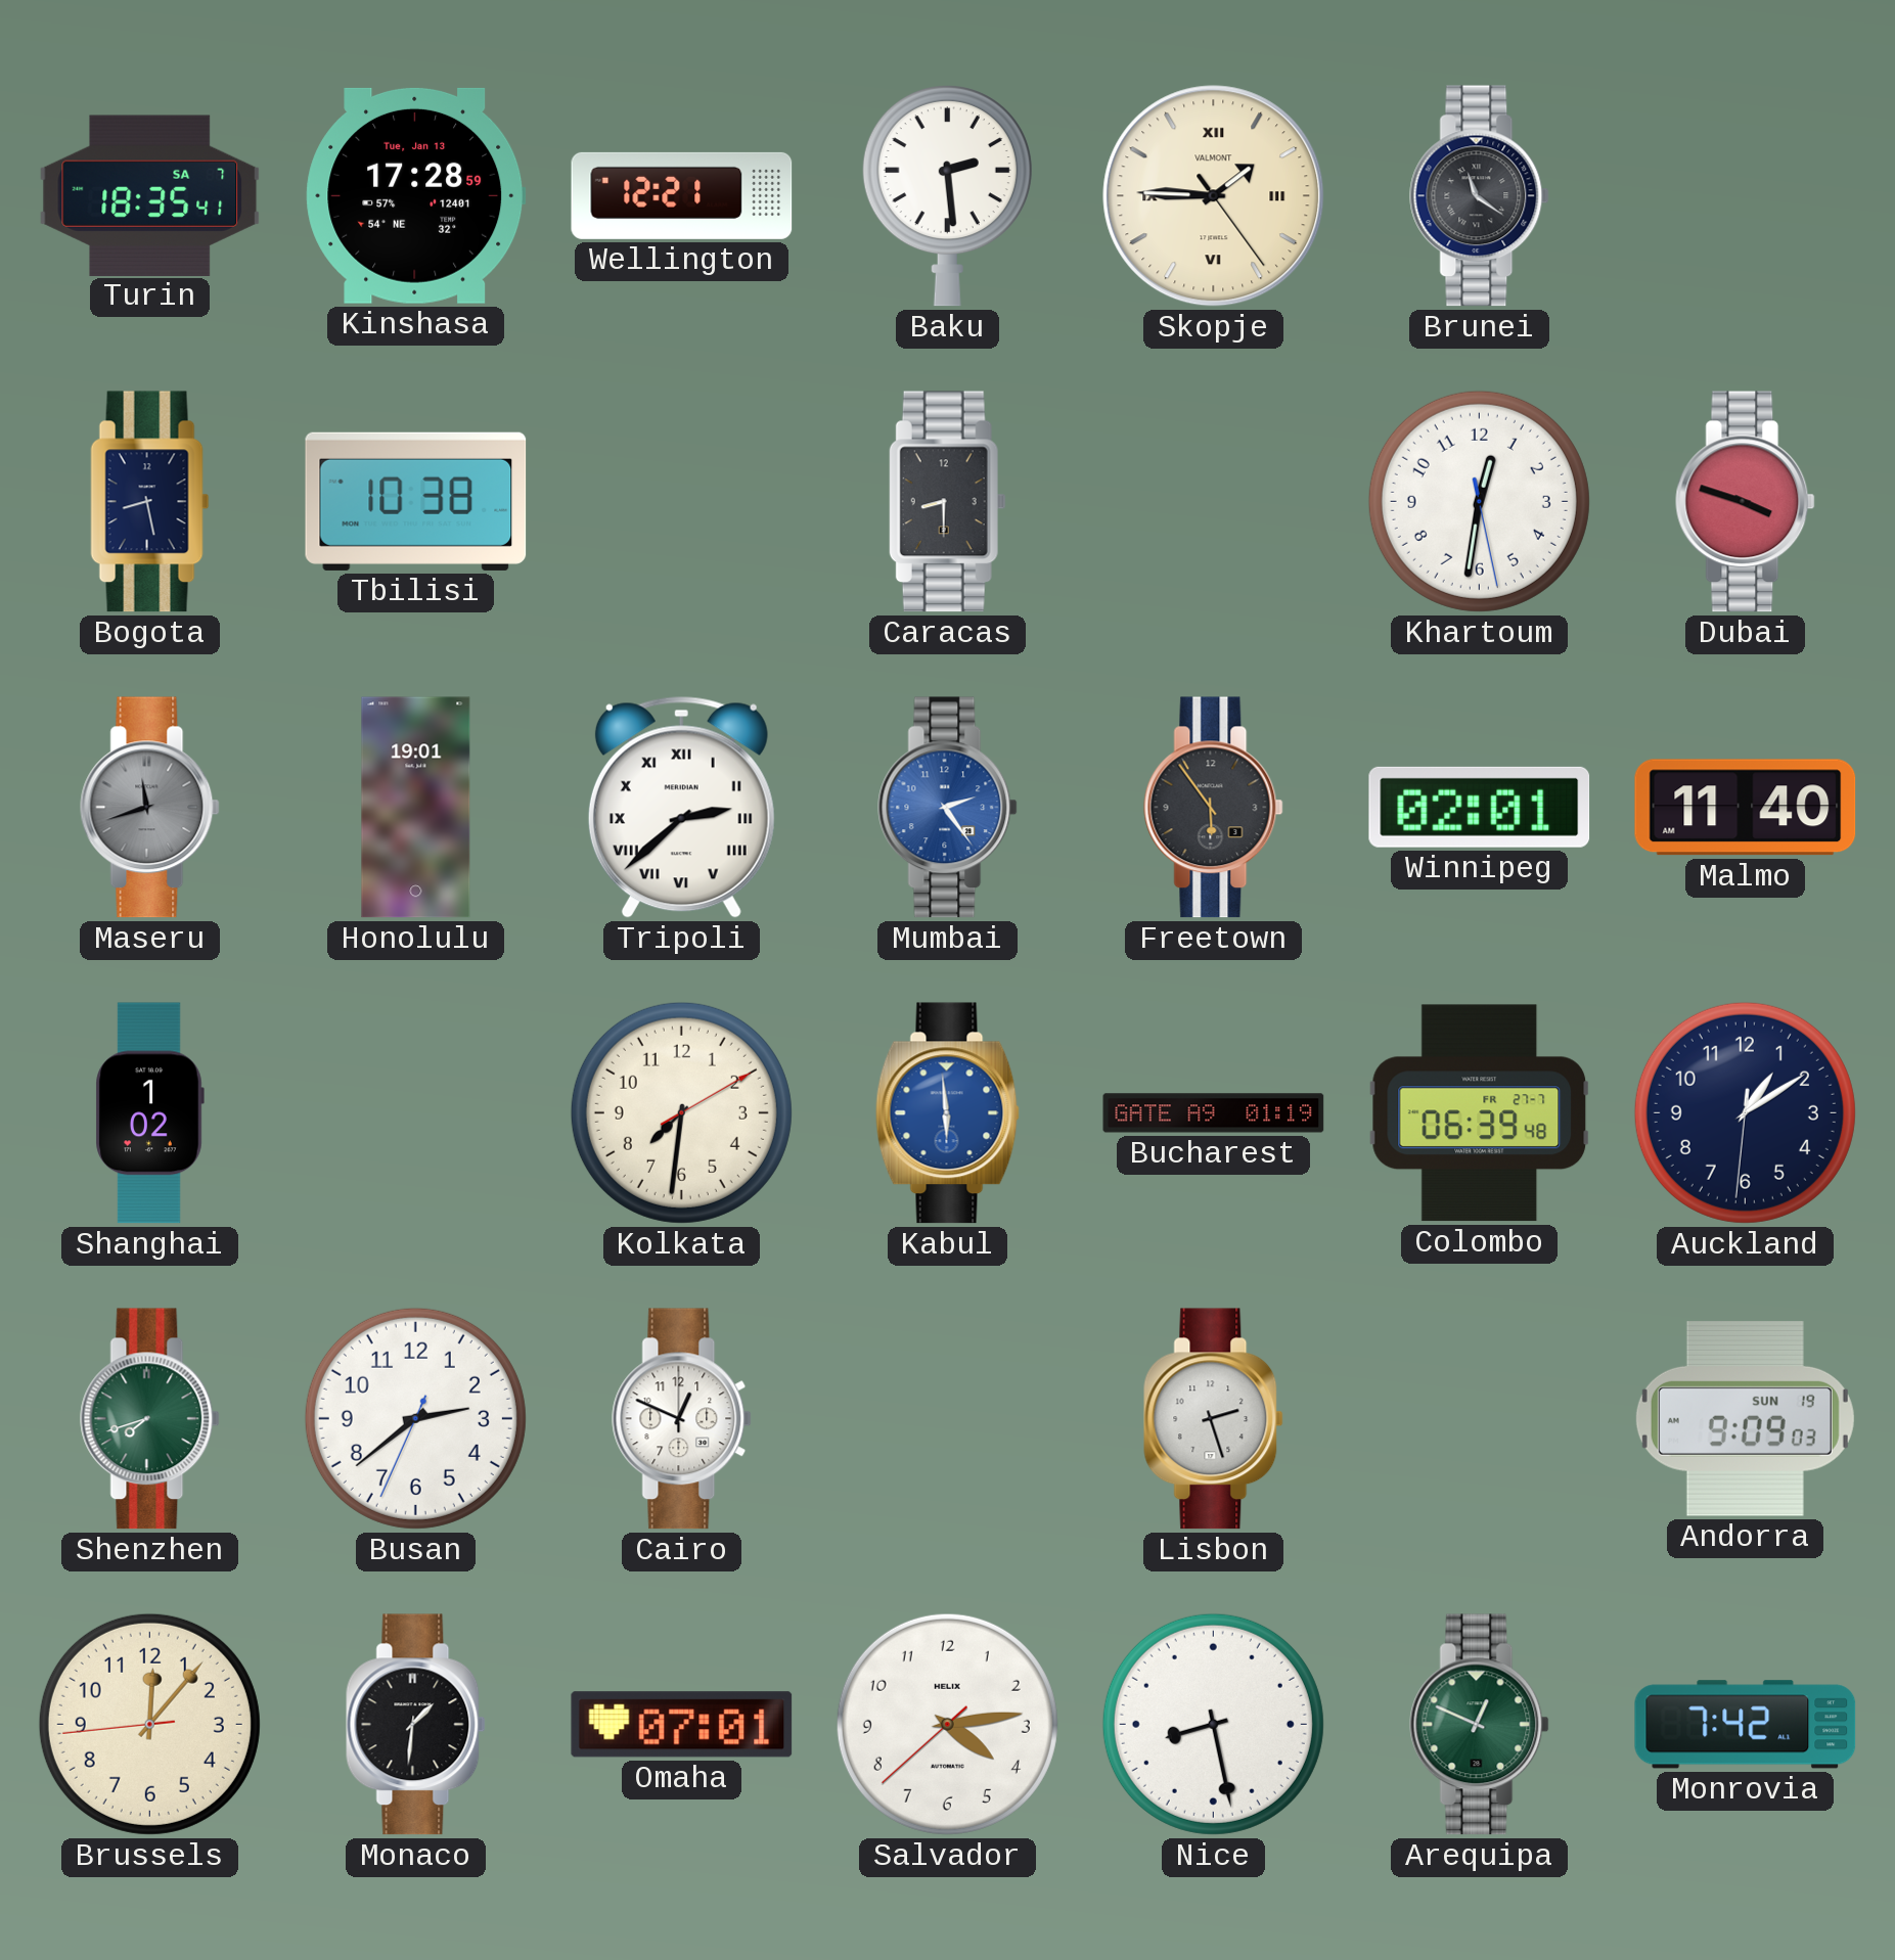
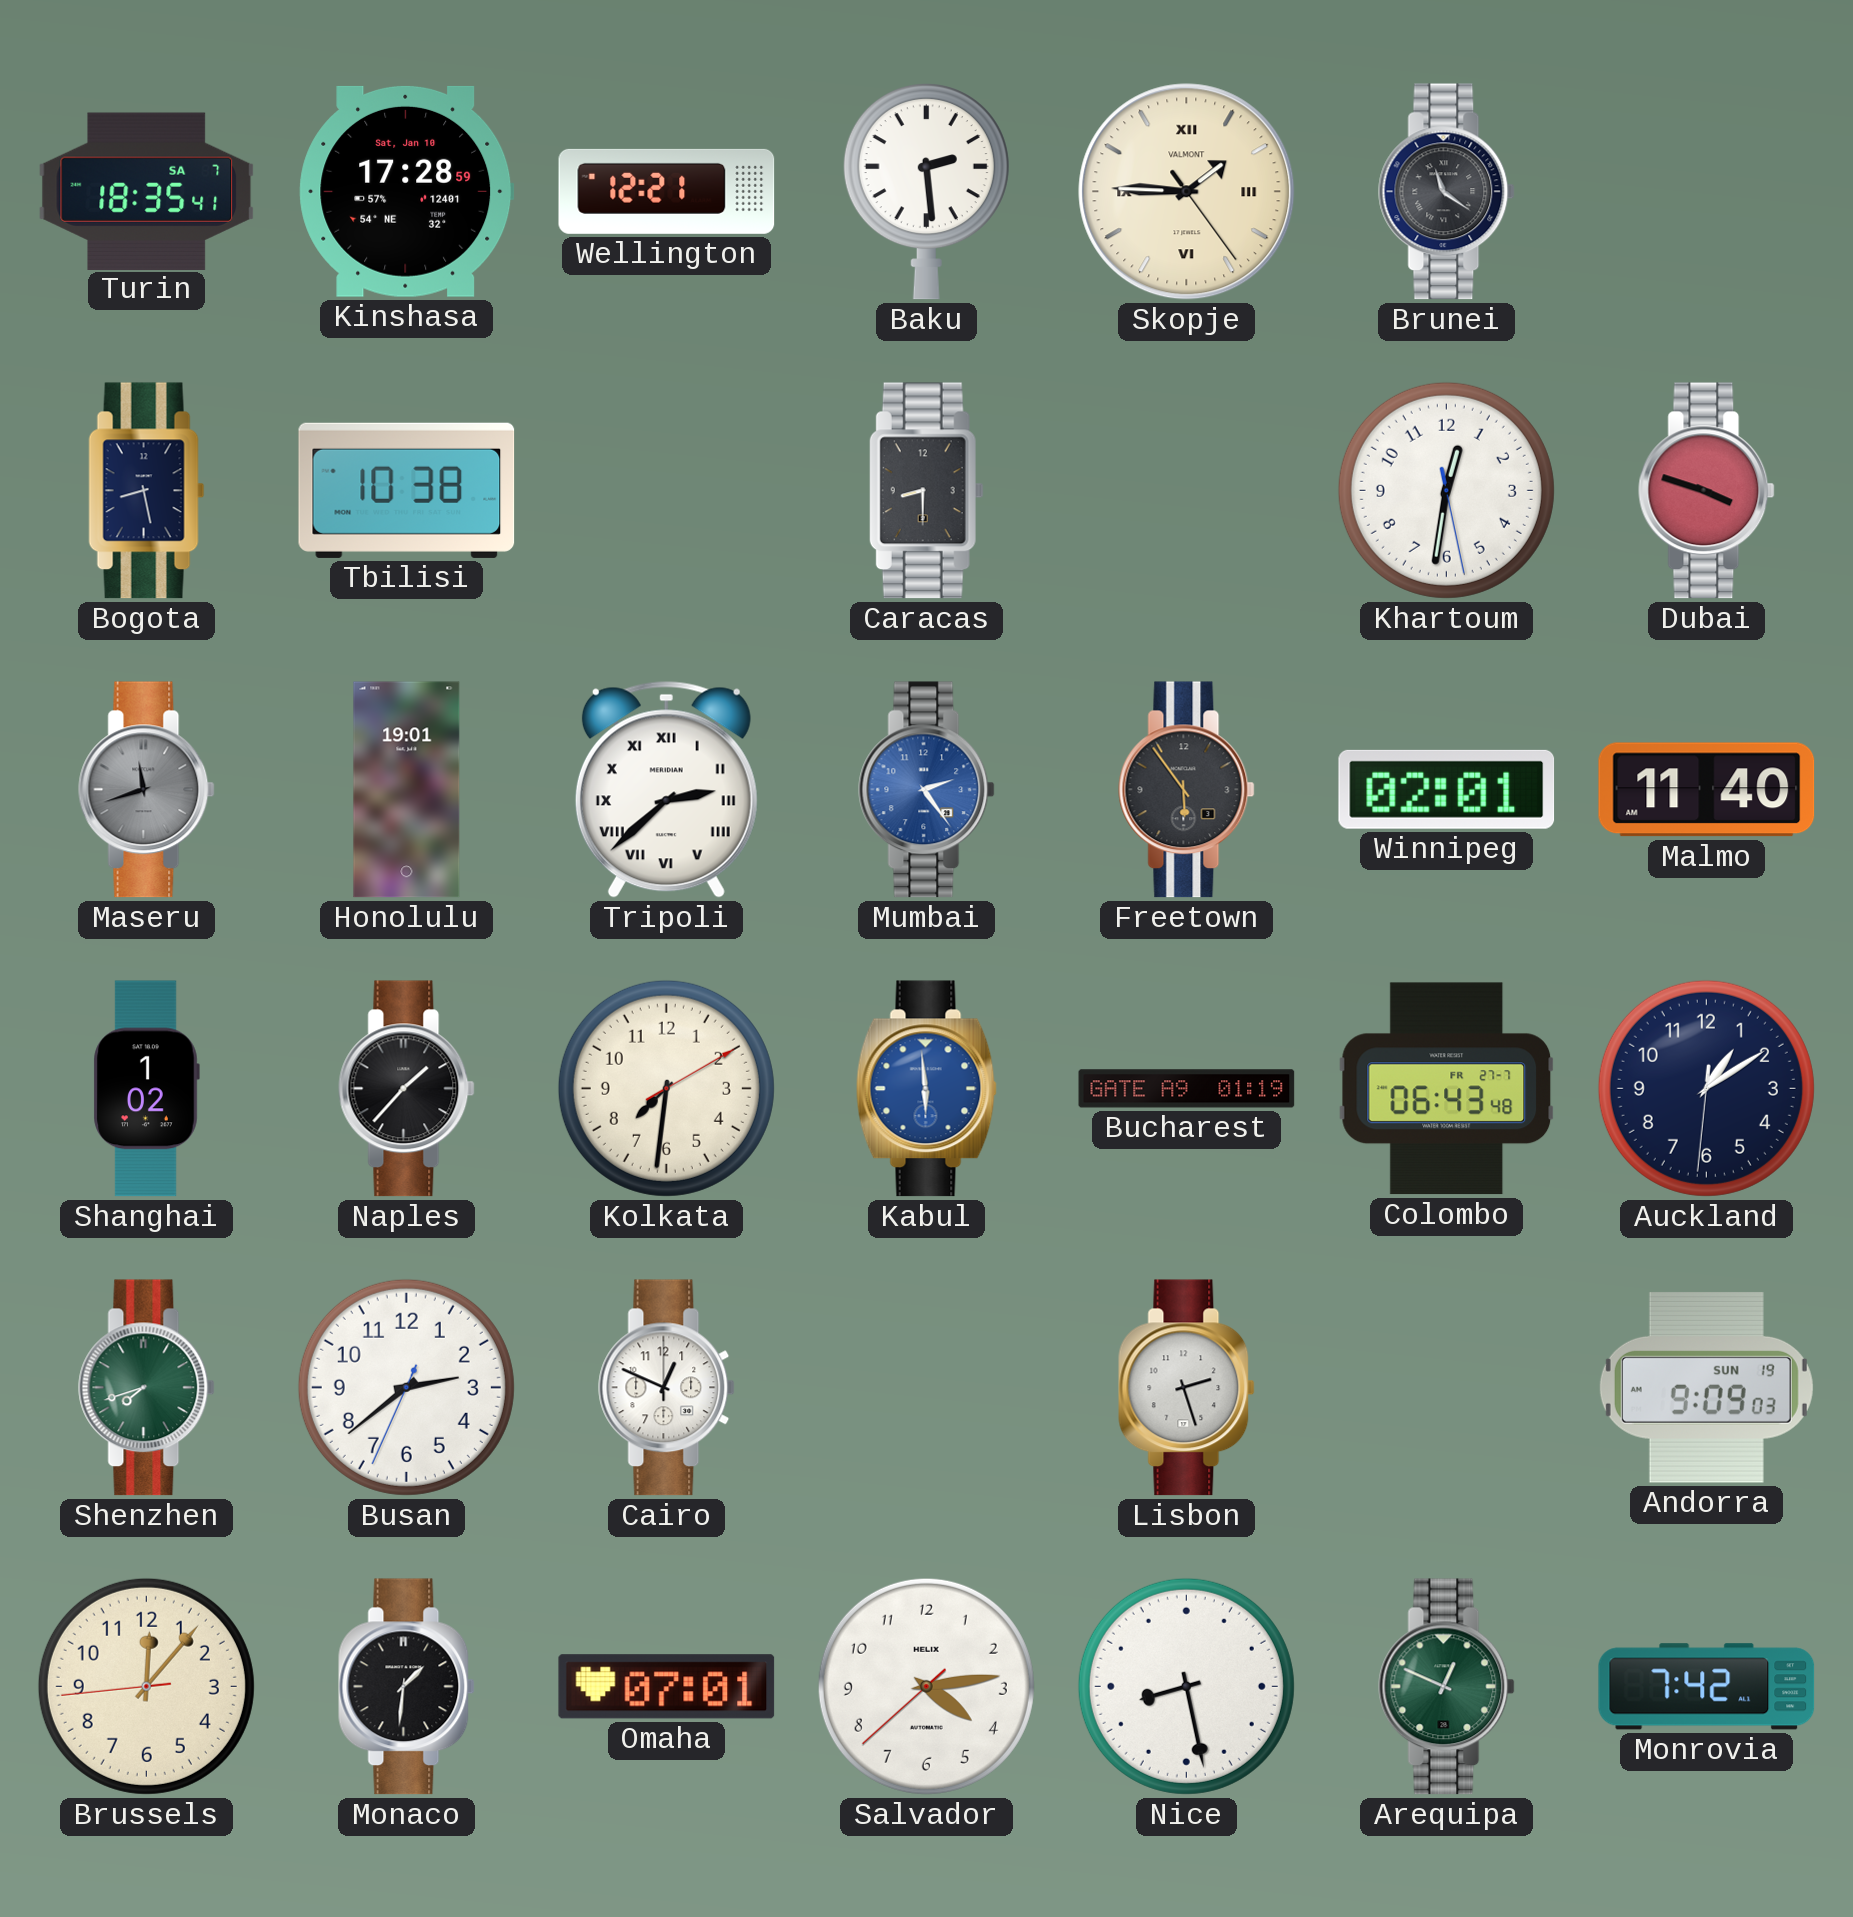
Kinshasa date: Tue, Jan 13 -> Sat, Jan 10 (407, 191)
Naples: none -> 1:37 (407, 1089)
Colombo: 06:39 -> 06:43 (1447, 1089)
